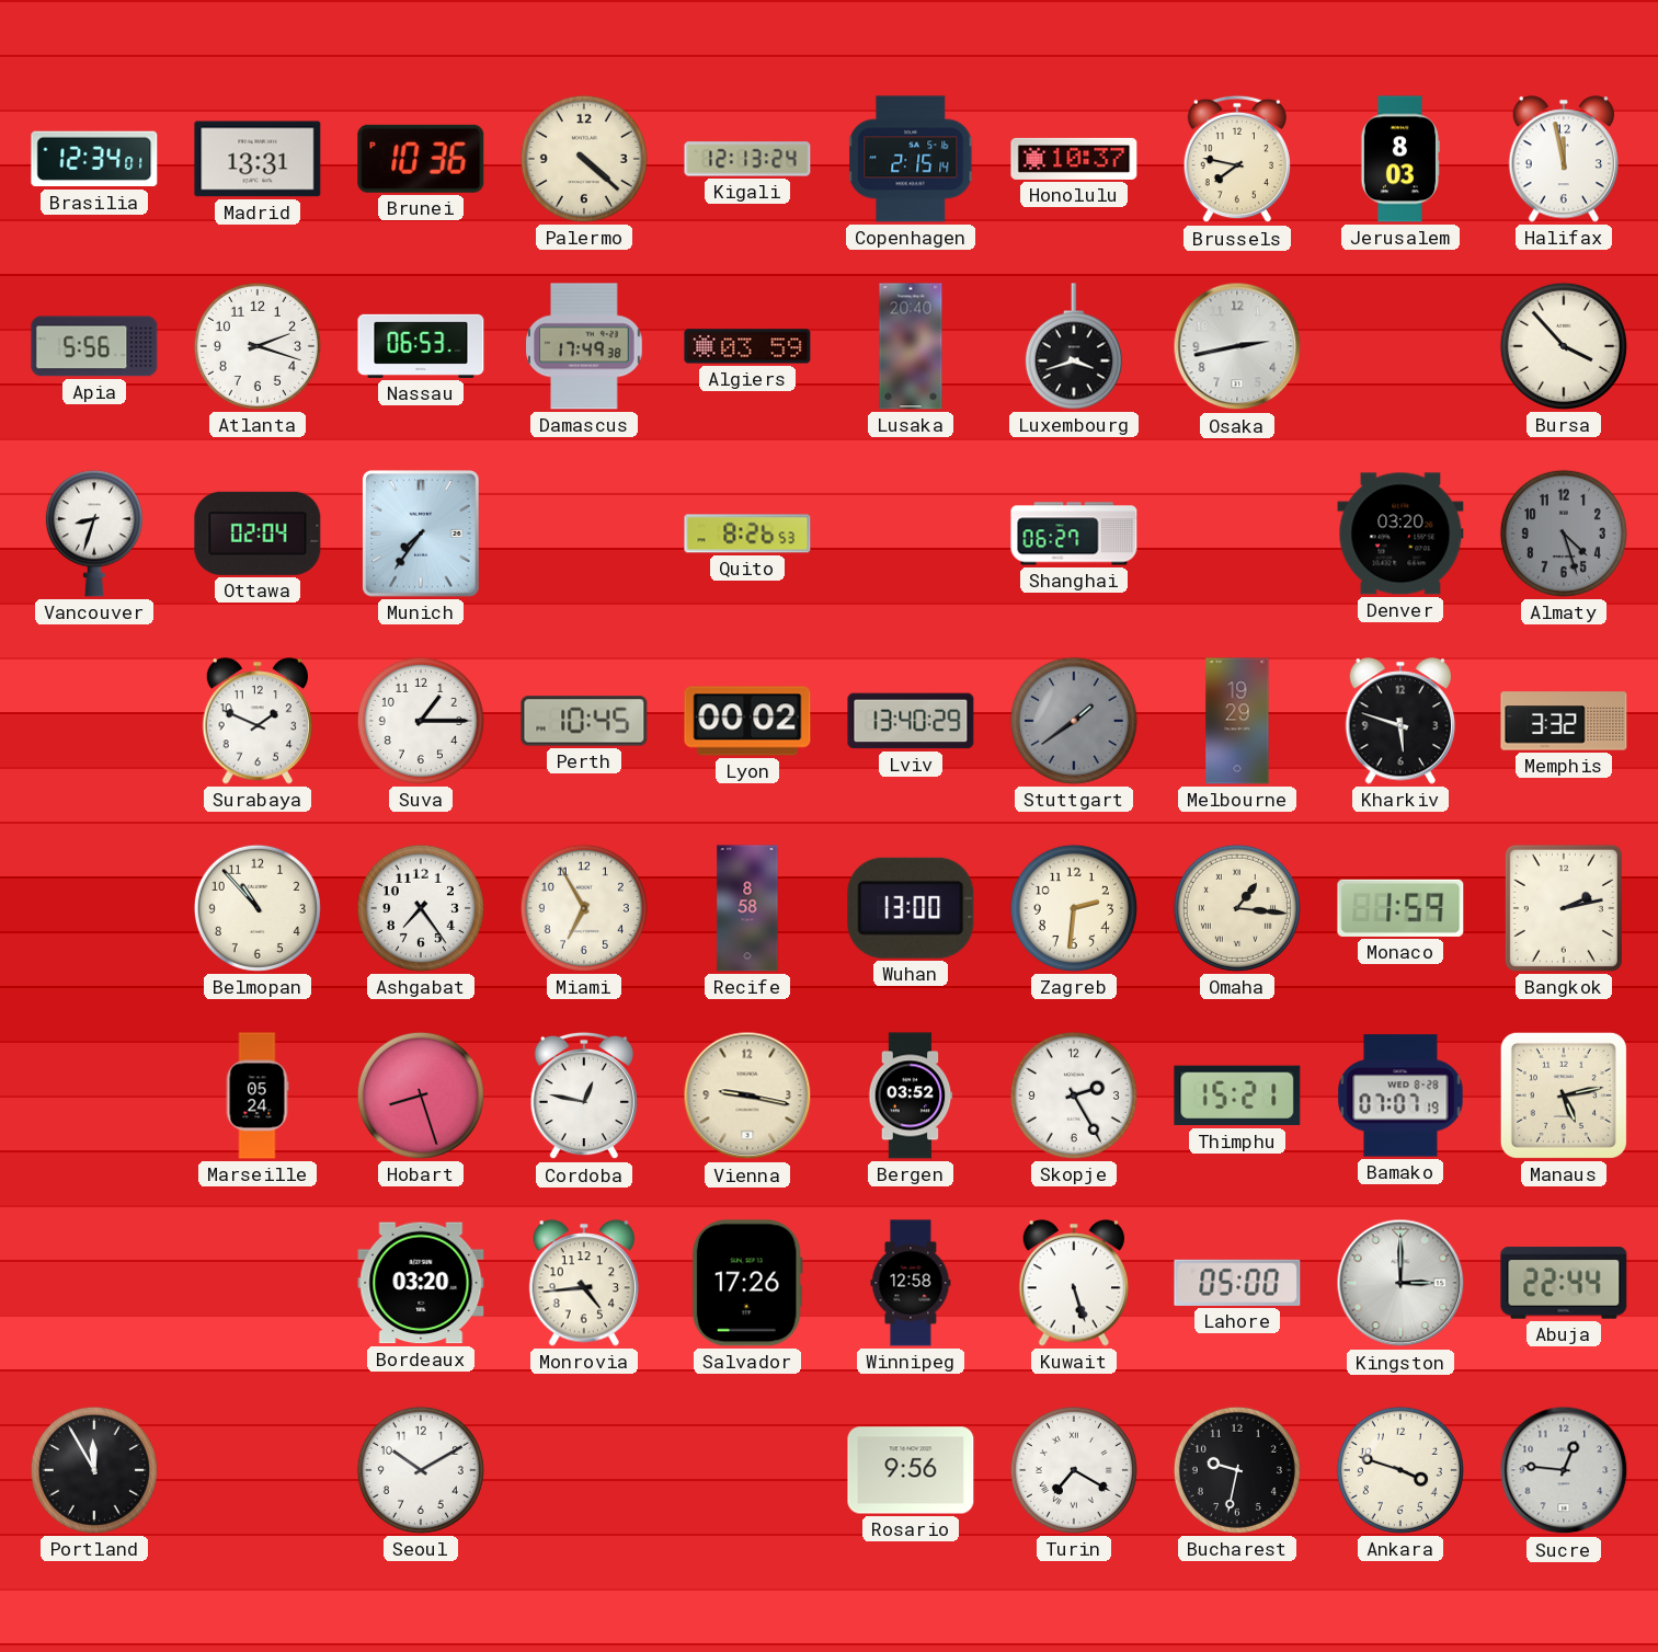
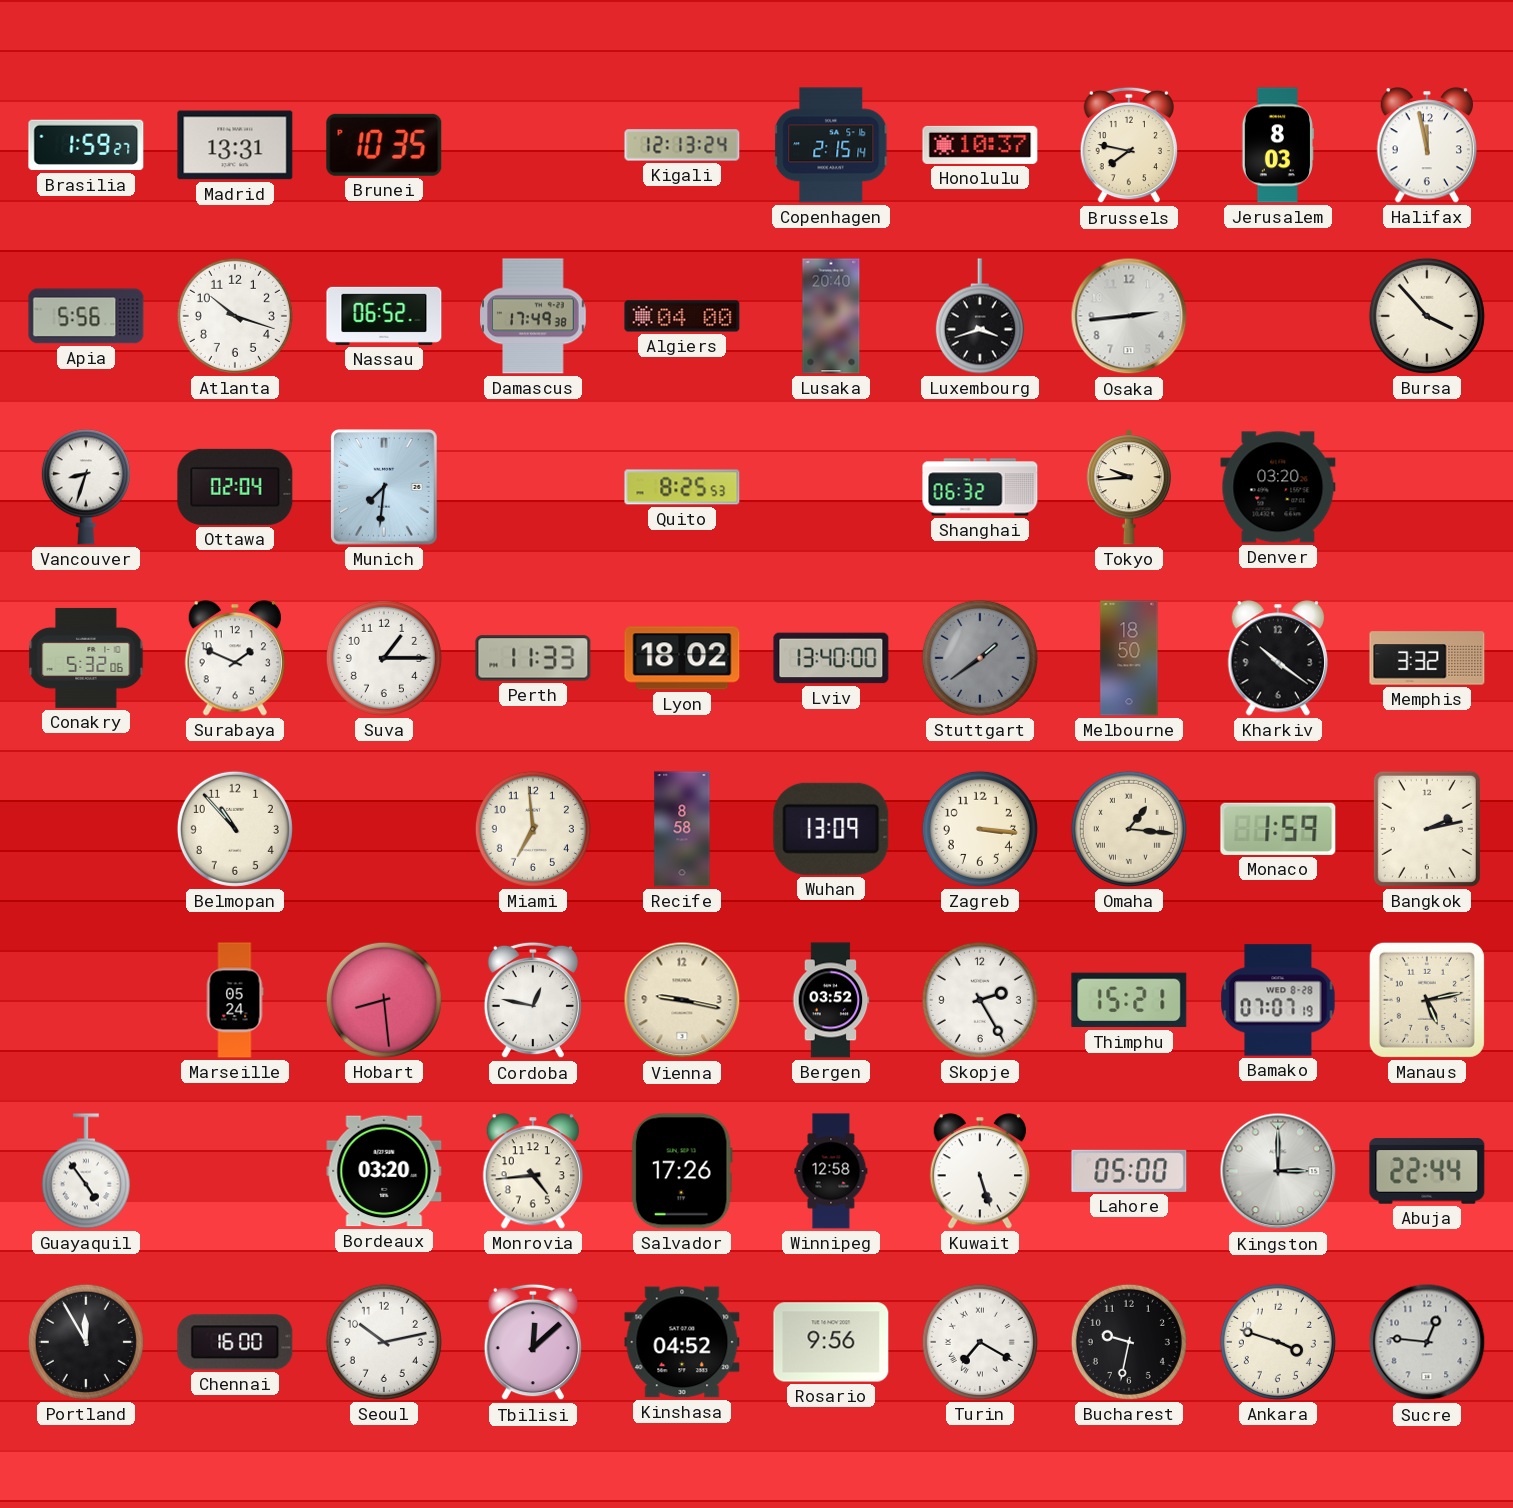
Brasilia: 12:34 -> 1:59 (86, 145)
Brunei: 10:36 -> 10:35 (384, 145)
Palermo: 4:22 -> none (584, 159)
Atlanta: 2:18 -> 10:18 (235, 316)
Nassau: 06:53 -> 06:52 (384, 316)
Algiers: 03:59 -> 04:00 (682, 316)
Osaka: 2:43 -> 2:44 (1129, 316)
Munich: 7:36 -> 7:31 (385, 488)
Quito: 8:26 -> 8:25 (682, 487)
Shanghai: 06:27 -> 06:32 (980, 487)
Tokyo: none -> 9:44 (1128, 487)
Almaty: 4:27 -> none (1564, 534)
Conakry: none -> 5:32 (86, 658)
Perth: 10:45 -> 11:33 (533, 658)
Lyon: 00:02 -> 18:02 (682, 658)
Lviv: 13:40:29 -> 13:40:00 (831, 658)
Melbourne: 19:29 -> 18:50 (1129, 658)
Kharkiv: 5:48 -> 10:21 (1278, 658)
Ashgabat: 7:24 -> none (421, 908)
Miami: 6:55 -> 6:59 (533, 829)
Wuhan: 13:00 -> 13:09 (831, 829)
Zagreb: 2:31 -> 3:16 (980, 829)
Hobart: 8:27 -> 8:29 (384, 1000)
Guayaquil: none -> 4:54 (86, 1171)
Chennai: none -> 16:00 (235, 1342)
Seoul: 10:10 -> 10:13 (384, 1342)
Tbilisi: none -> 12:08 (533, 1342)
Kinshasa: none -> 04:52 (682, 1342)
